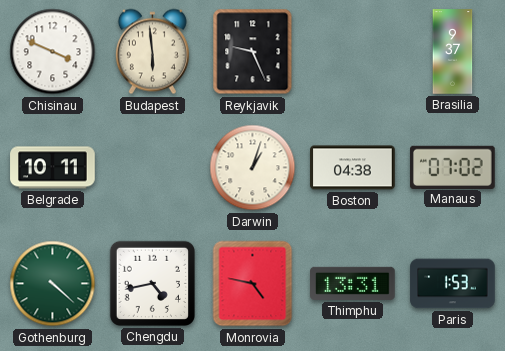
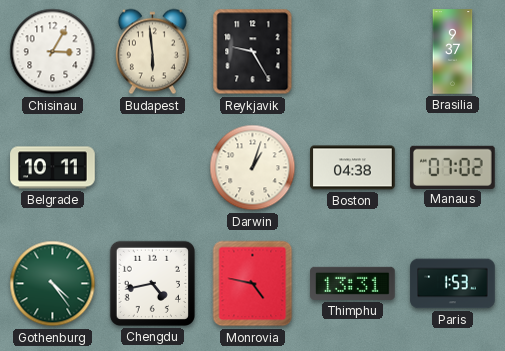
Chisinau: 3:49 -> 3:05 (53, 52)
Reykjavik: 9:26 -> 9:25 (253, 52)
Gothenburg: 4:22 -> 4:24 (53, 284)
